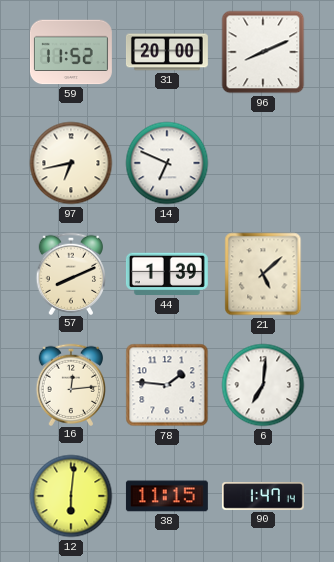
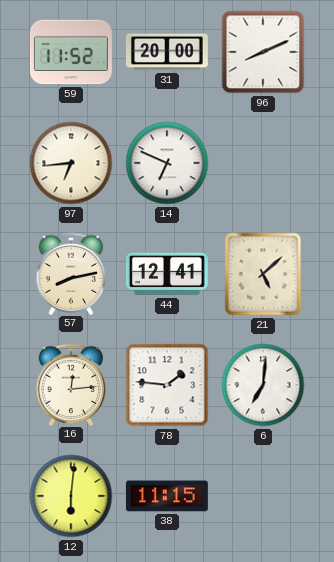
97: 6:43 -> 6:44 (71, 163)
57: 8:11 -> 8:13 (70, 273)
44: 1:39 -> 12:41 (167, 274)
90: 1:47 -> none (263, 497)
